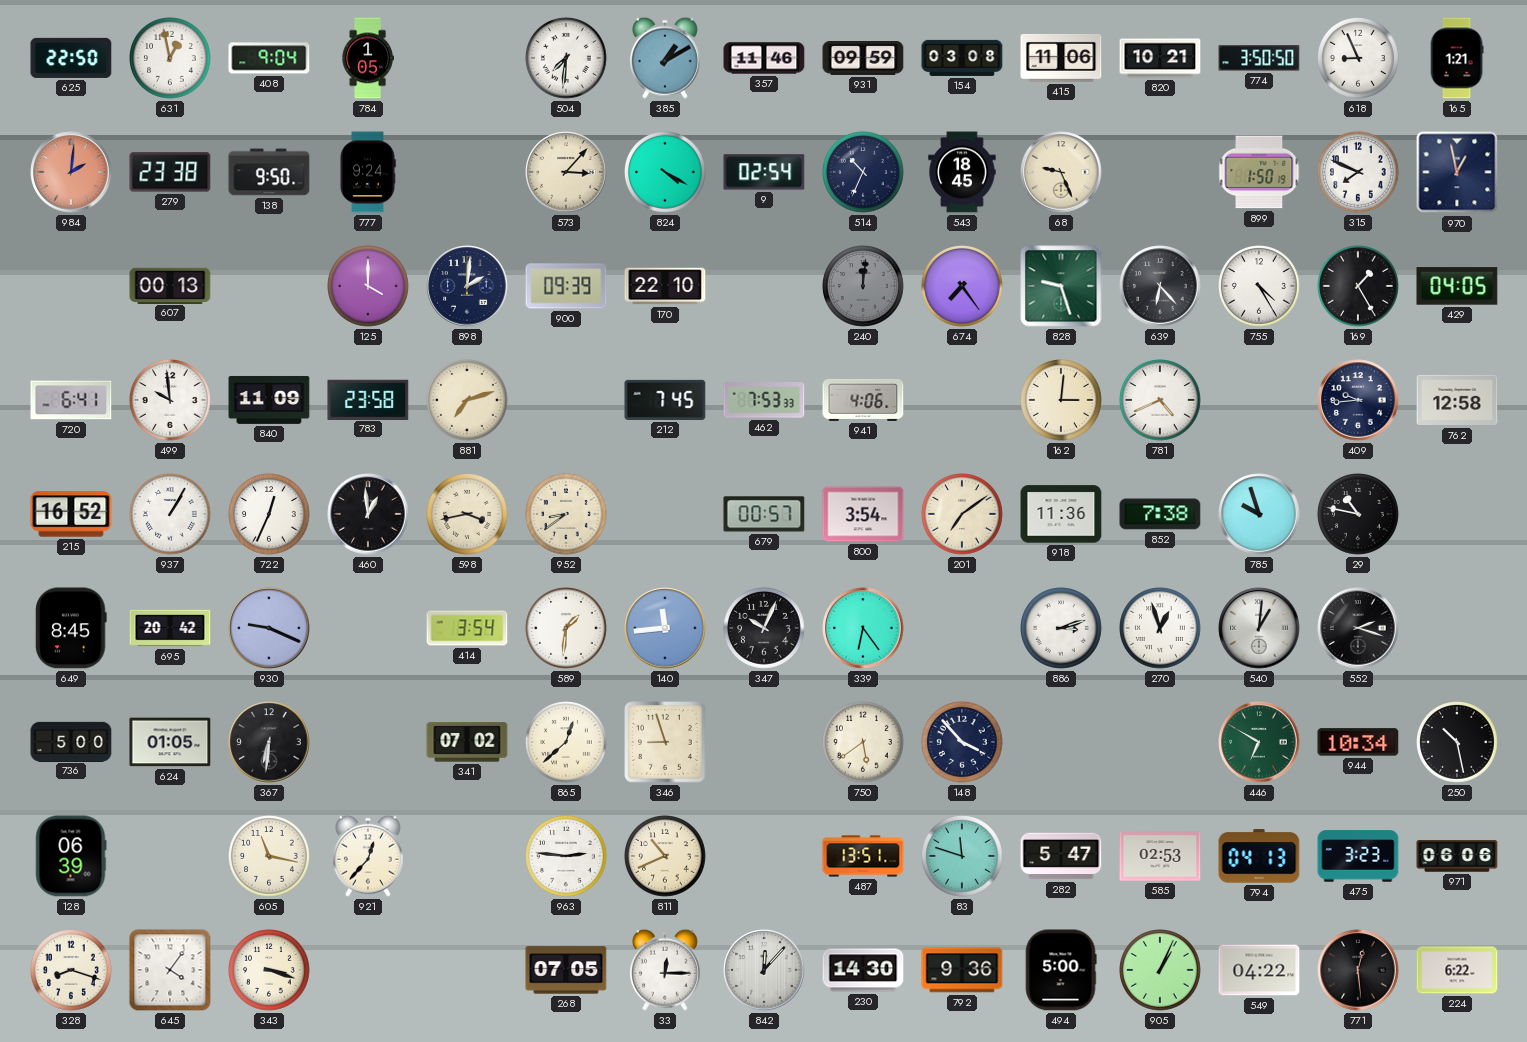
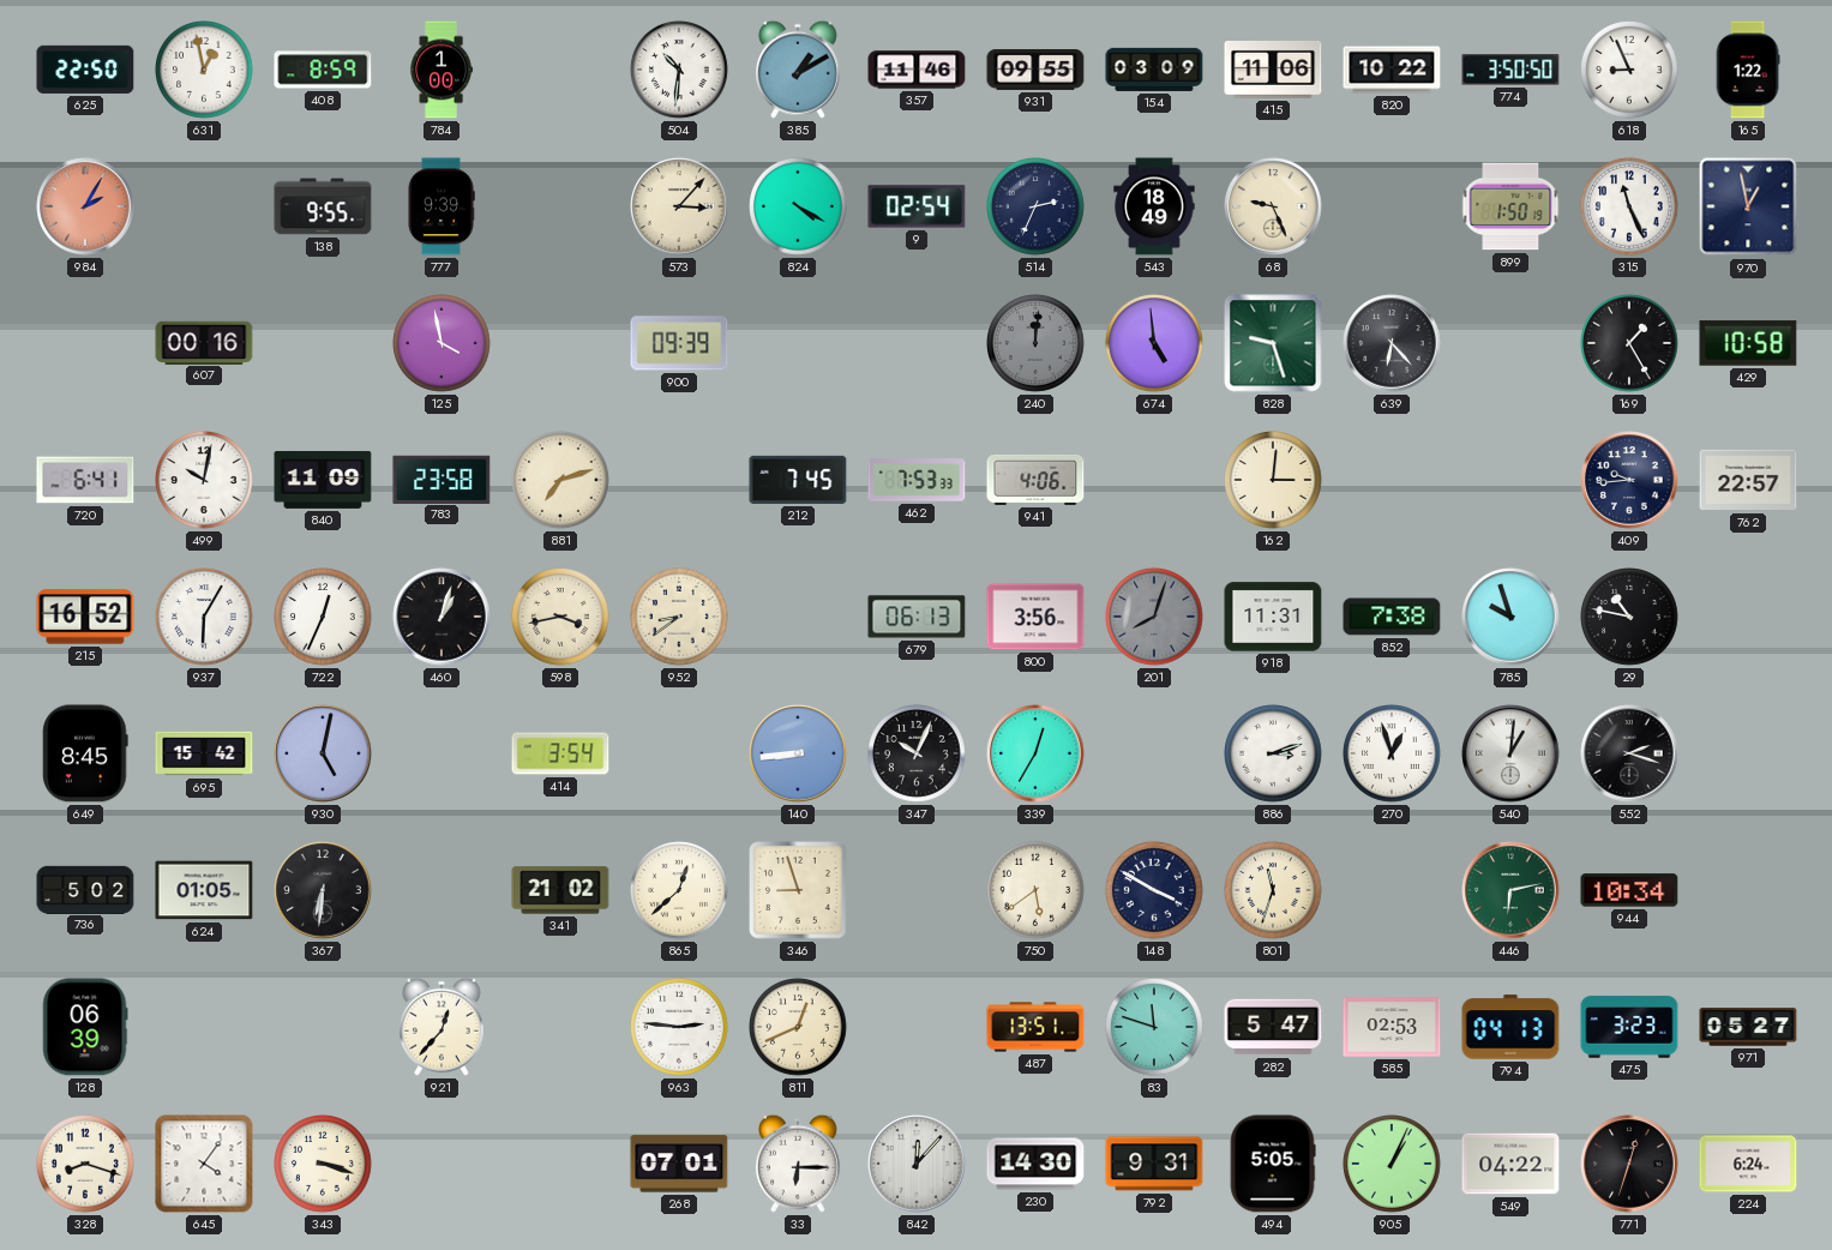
408: 9:04 -> 8:59 (323, 70)
784: 1:05 -> 1:00 (442, 70)
504: 7:31 -> 10:31 (680, 71)
931: 09:59 -> 09:55 (1035, 71)
154: 03:08 -> 03:09 (1154, 70)
820: 10:21 -> 10:22 (1392, 70)
165: 1:21 -> 1:22 (1748, 70)
984: 2:01 -> 2:05 (85, 206)
279: 23:38 -> none (170, 172)
138: 9:50 -> 9:55 (323, 206)
777: 9:24 -> 9:39 (442, 206)
514: 10:34 -> 2:34 (1037, 208)
543: 18:45 -> 18:49 (1154, 206)
315: 7:49 -> 11:26 (1630, 208)
607: 00:13 -> 00:16 (204, 342)
125: 4:00 -> 3:58 (443, 344)
898: 2:01 -> none (467, 286)
170: 22:10 -> none (665, 286)
674: 7:24 -> 4:59 (1155, 344)
755: 4:25 -> none (1260, 287)
429: 04:05 -> 10:58 (1748, 343)
499: 9:59 -> 10:02 (205, 481)
781: 4:41 -> none (1161, 401)
762: 12:58 -> 22:57 (1748, 480)
937: 1:05 -> 6:05 (205, 618)
460: 12:59 -> 1:03 (442, 617)
679: 00:57 -> 06:13 (917, 617)
800: 3:54 -> 3:56 (1035, 617)
201: 7:09 -> 8:03 (1155, 618)
201 dial: cream -> grey (1155, 618)
918: 11:36 -> 11:31 (1273, 617)
695: 20:42 -> 15:42 (204, 753)
930: 9:19 -> 5:02 (323, 753)
589: 1:31 -> none (567, 629)
140: 11:44 -> 8:44 (798, 753)
339: 6:24 -> 12:35 (1035, 753)
736: 5:00 -> 5:02 (85, 889)
341: 07:02 -> 21:02 (560, 890)
148: 3:53 -> 3:50 (1155, 891)
801: none -> 11:33 (1274, 891)
446: 6:50 -> 6:13 (1510, 890)
250: 10:28 -> none (1458, 743)
605: 11:17 -> none (270, 857)
811: 10:41 -> 12:41 (799, 1028)
971: 06:06 -> 05:27 (1748, 1027)
268: 07:05 -> 07:01 (679, 1164)
33: 12:15 -> 6:15 (798, 1164)
792: 9:36 -> 9:31 (1154, 1164)
494: 5:00 -> 5:05 (1273, 1164)
771: 12:29 -> 12:33 (1629, 1164)
224: 6:22 -> 6:24 (1748, 1164)
